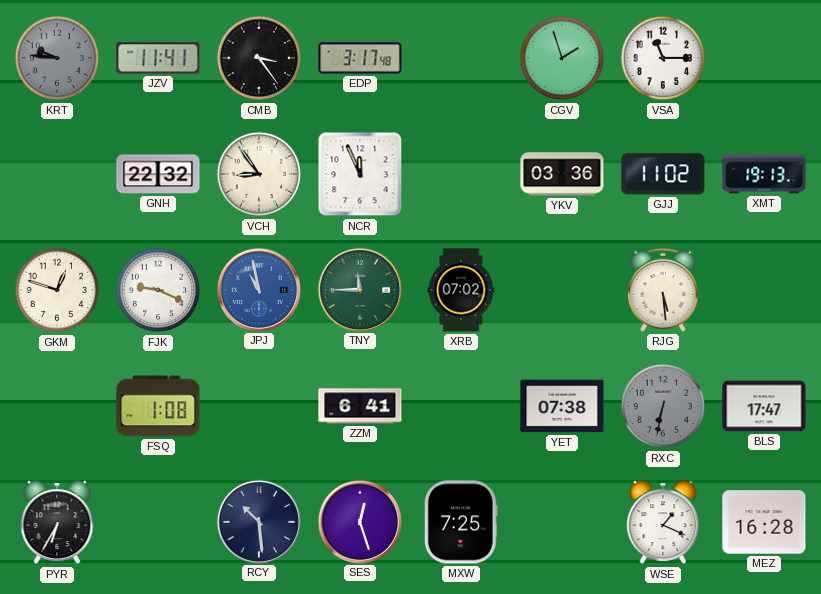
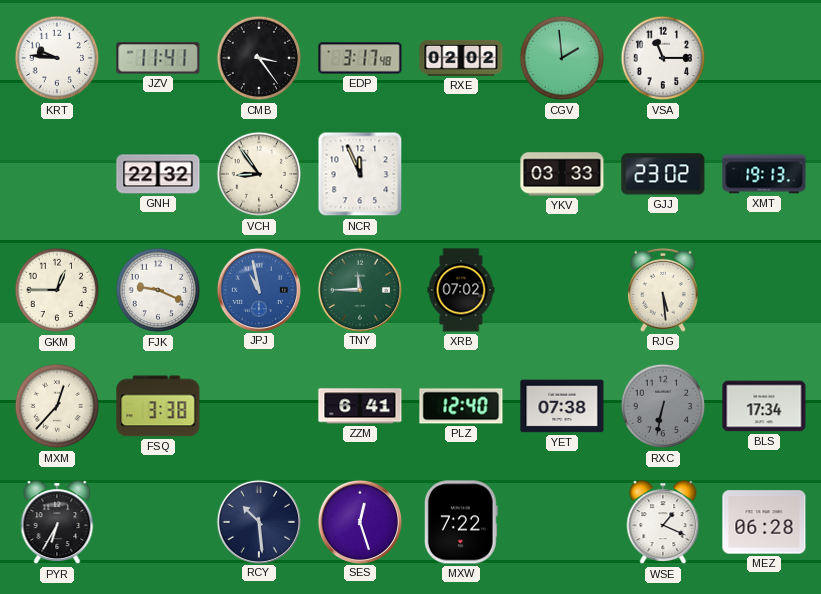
KRT dial: grey -> white (57, 58)
RXE: none -> 02:02 (461, 58)
CGV: 1:57 -> 1:59 (562, 58)
YKV: 03:36 -> 03:33 (562, 174)
GJJ: 11:02 -> 23:02 (663, 174)
GKM: 12:48 -> 12:45 (57, 290)
MXM: none -> 12:37 (57, 406)
FSQ: 1:08 -> 3:38 (158, 406)
PLZ: none -> 12:40 (461, 406)
BLS: 17:47 -> 17:34 (764, 406)
MXW: 7:25 -> 7:22 (461, 522)
MEZ: 16:28 -> 06:28 (764, 522)
